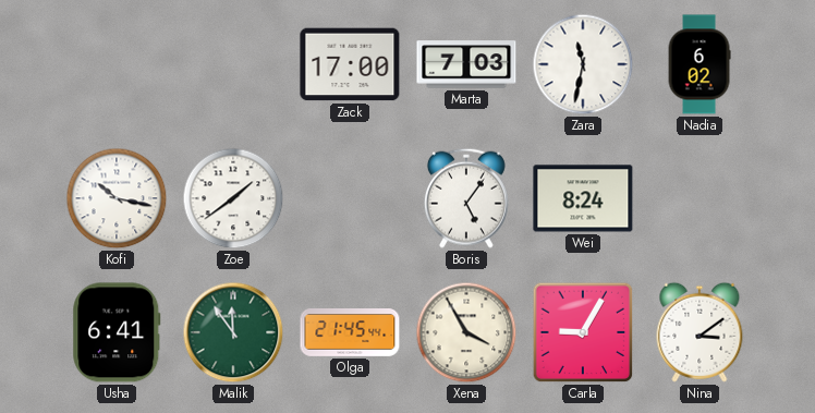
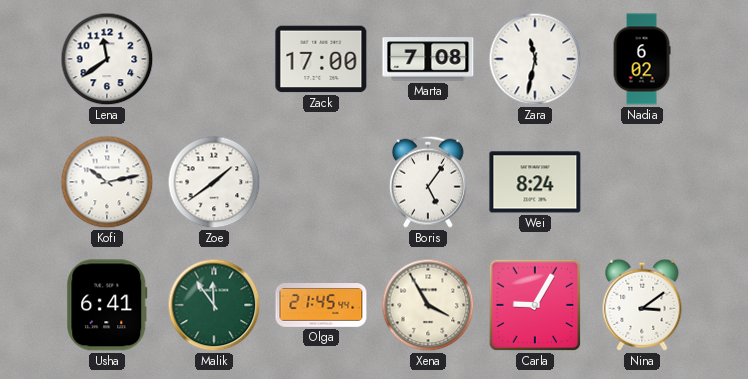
Lena: none -> 11:39 (107, 59)
Marta: 7:03 -> 7:08 (428, 59)
Kofi: 10:17 -> 10:13 (107, 182)
